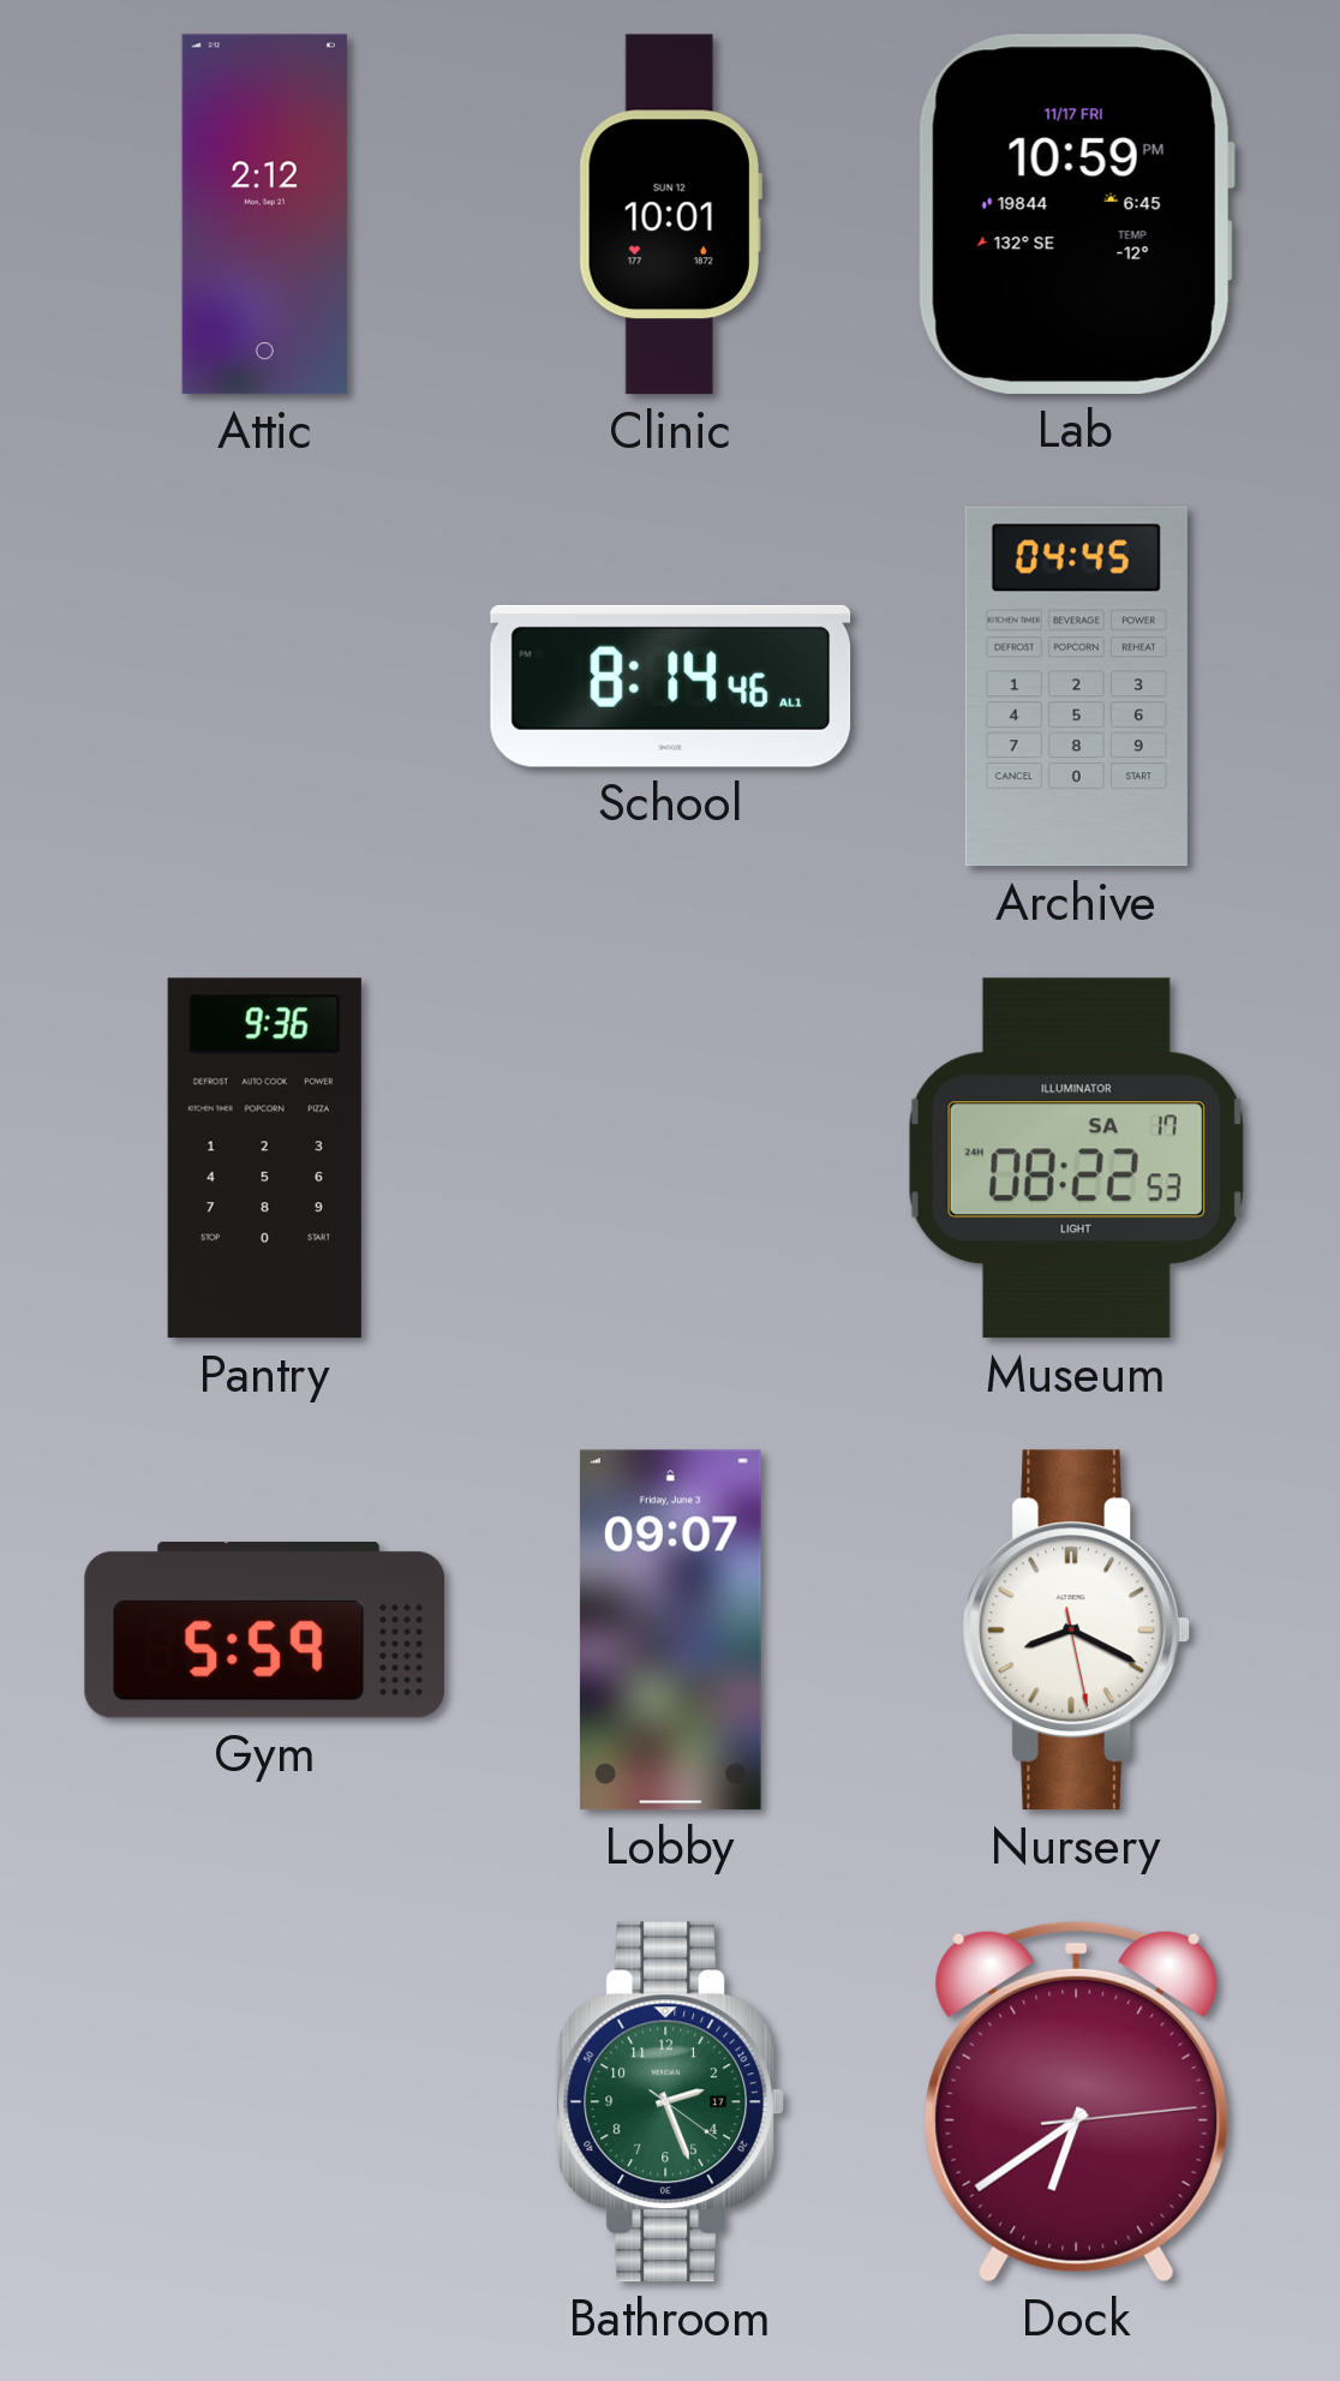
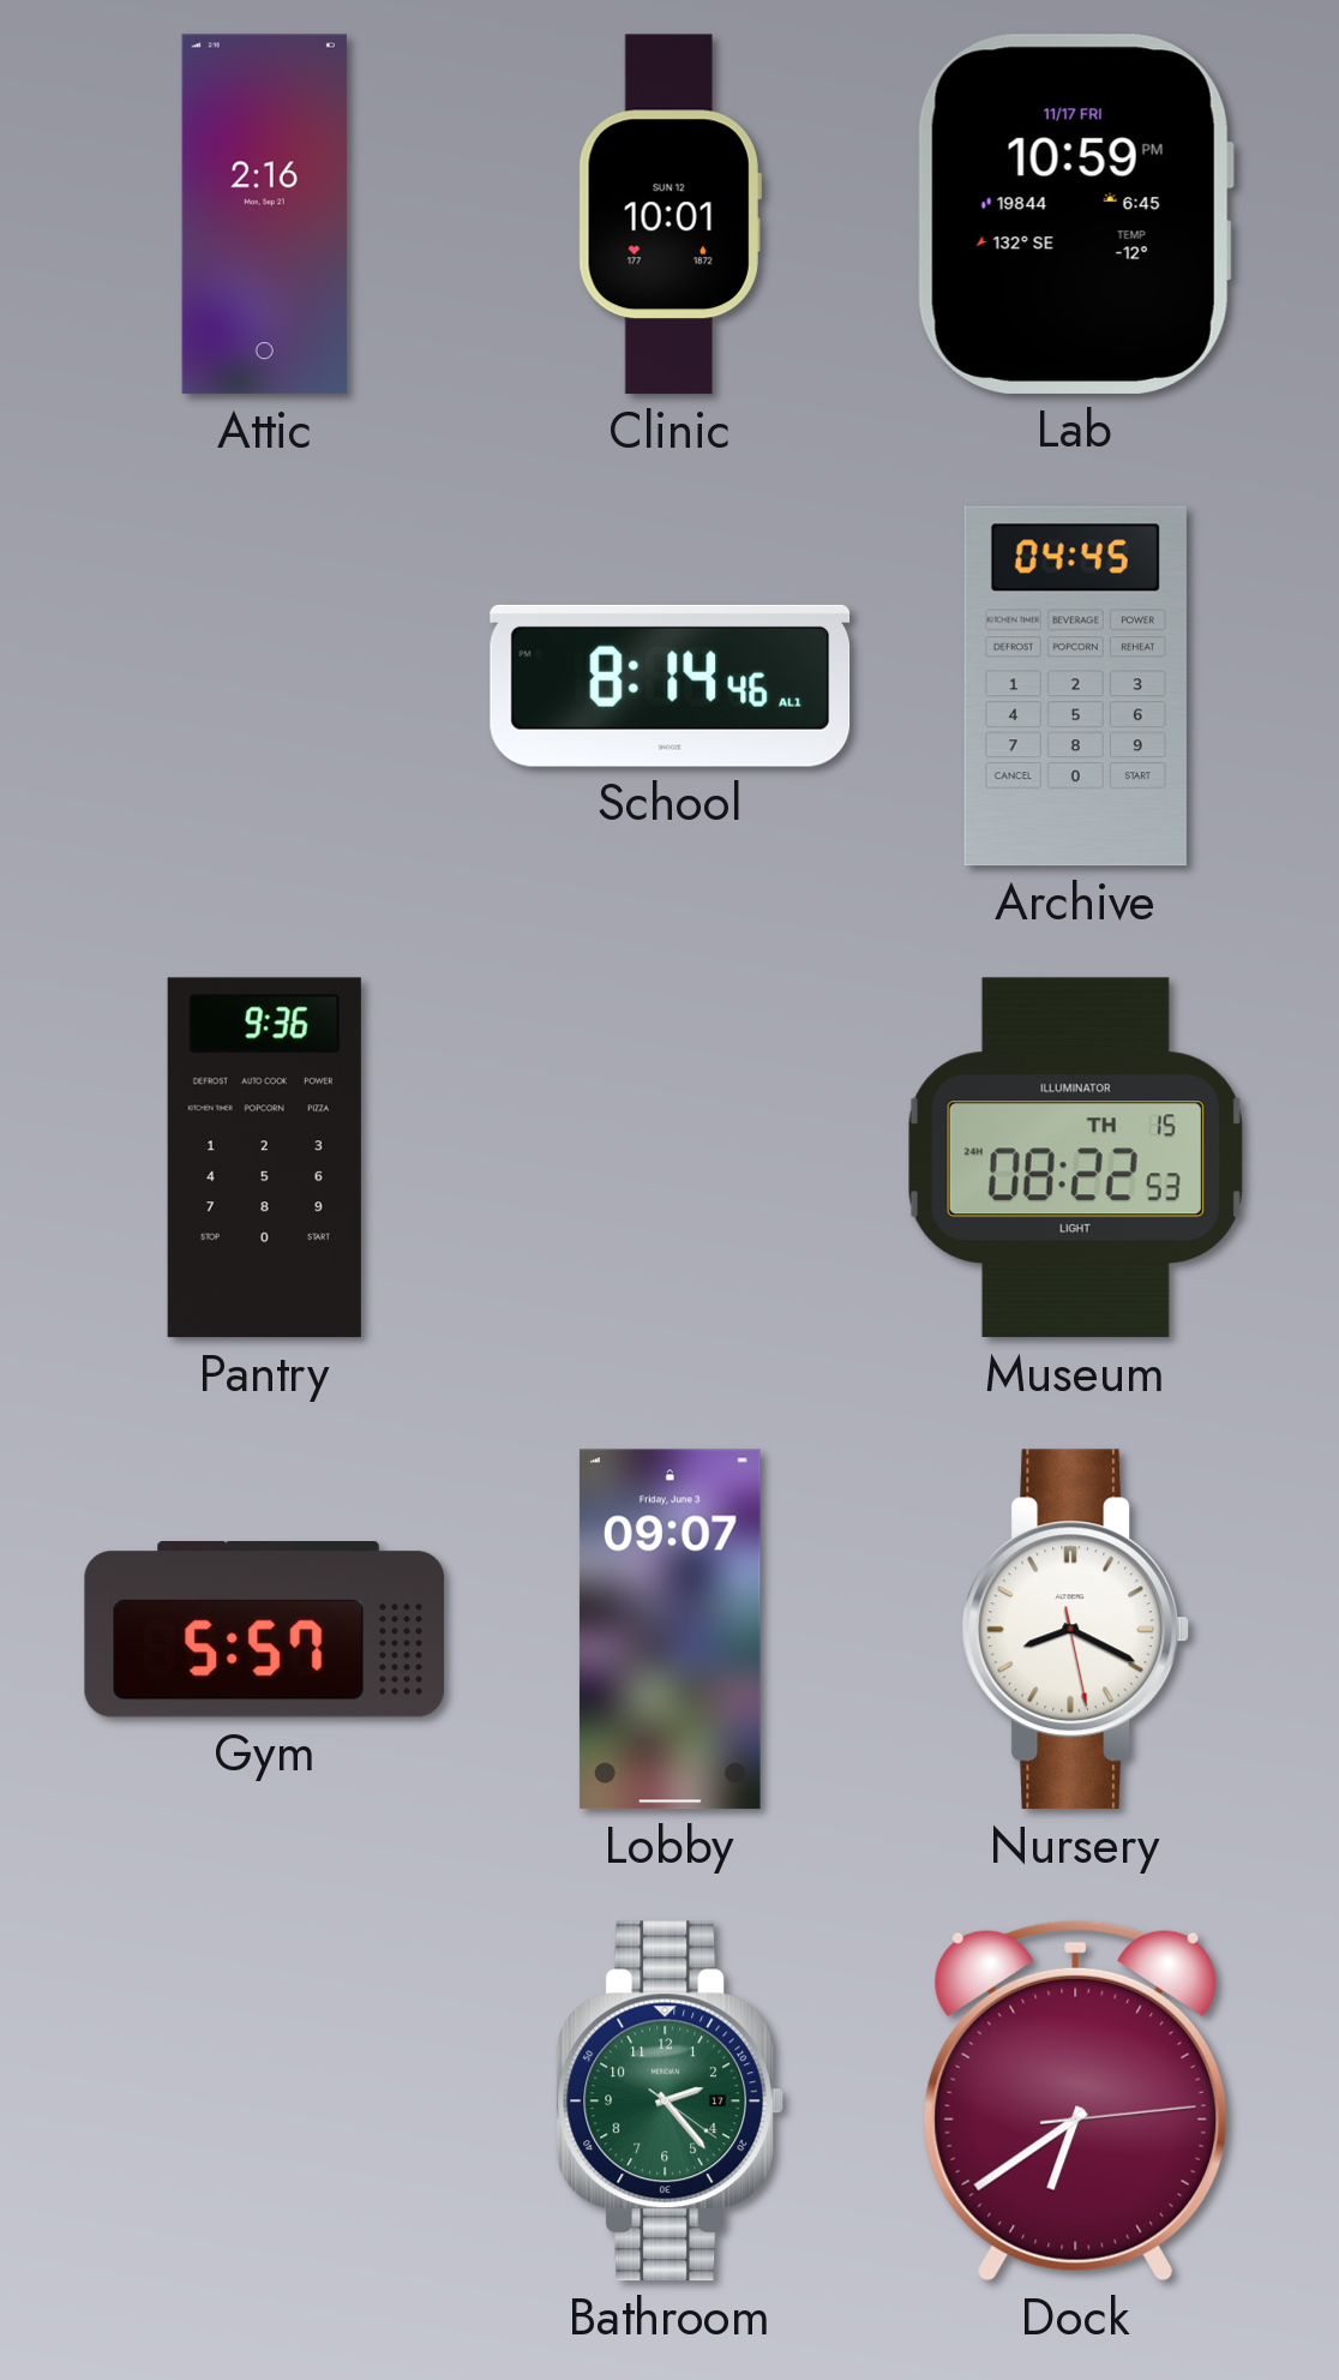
Attic: 2:12 -> 2:16 (264, 215)
Museum date: SA 17 -> TH 15 (1075, 1158)
Gym: 5:59 -> 5:57 (265, 1630)
Bathroom: 2:26 -> 2:23 (669, 2102)
